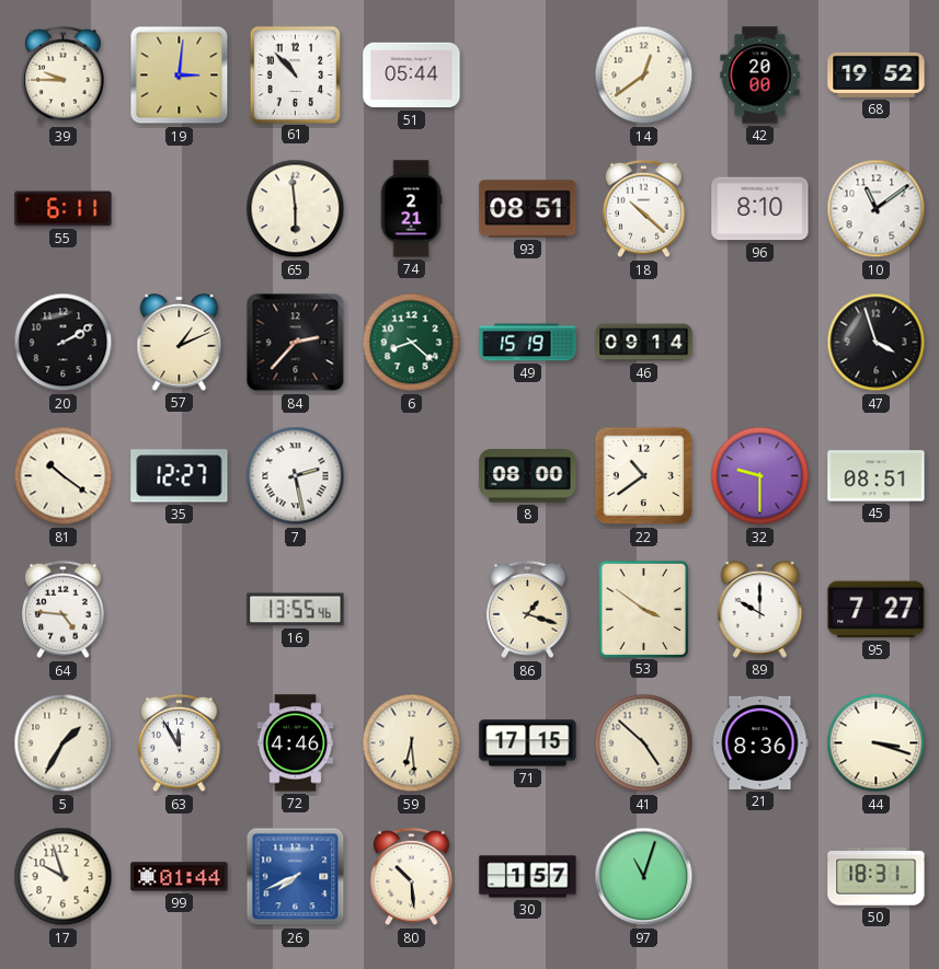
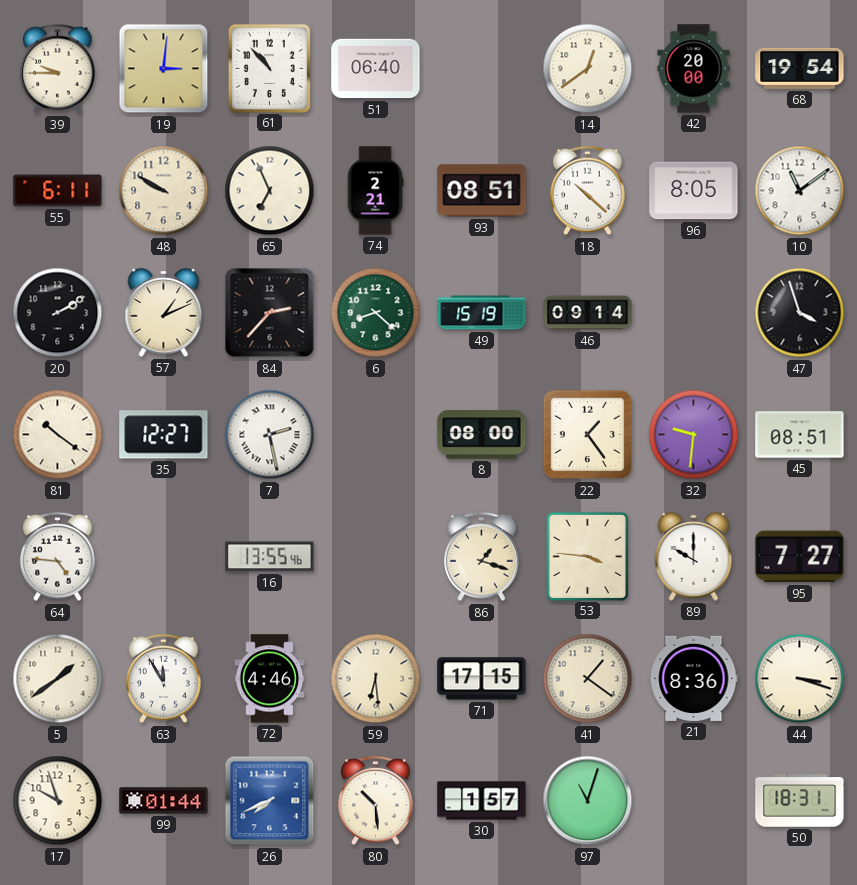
51: 05:44 -> 06:40 (376, 69)
68: 19:52 -> 19:54 (800, 68)
48: none -> 9:50 (164, 191)
65: 5:59 -> 6:56 (270, 191)
96: 8:10 -> 8:05 (694, 191)
22: 10:39 -> 1:24 (588, 435)
32: 9:30 -> 9:31 (694, 435)
53: 3:51 -> 3:46 (587, 556)
5: 1:35 -> 1:39 (58, 679)
41: 4:52 -> 1:21 (588, 679)
